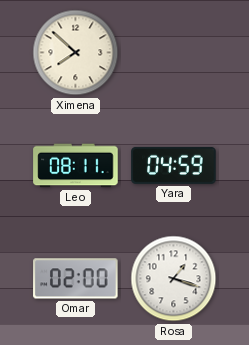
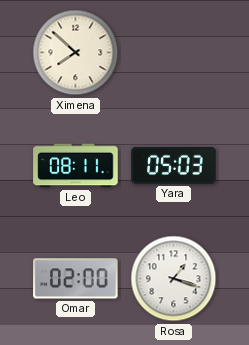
Yara: 04:59 -> 05:03 (174, 165)
